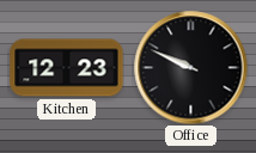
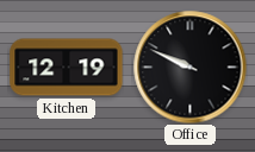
Kitchen: 12:23 -> 12:19 (67, 68)
